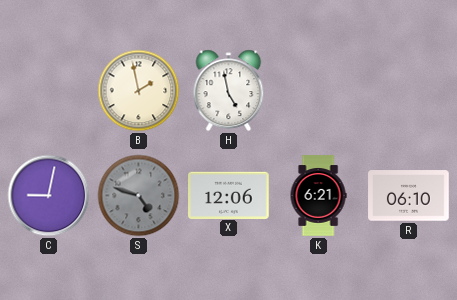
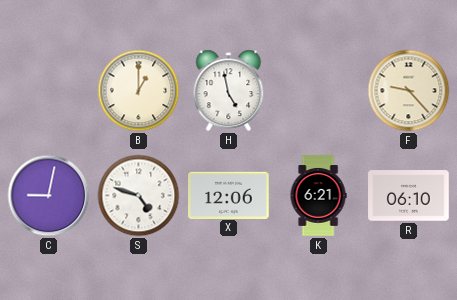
B: 1:58 -> 1:00 (139, 91)
F: none -> 9:23 (409, 91)
S dial: grey -> white (139, 196)
